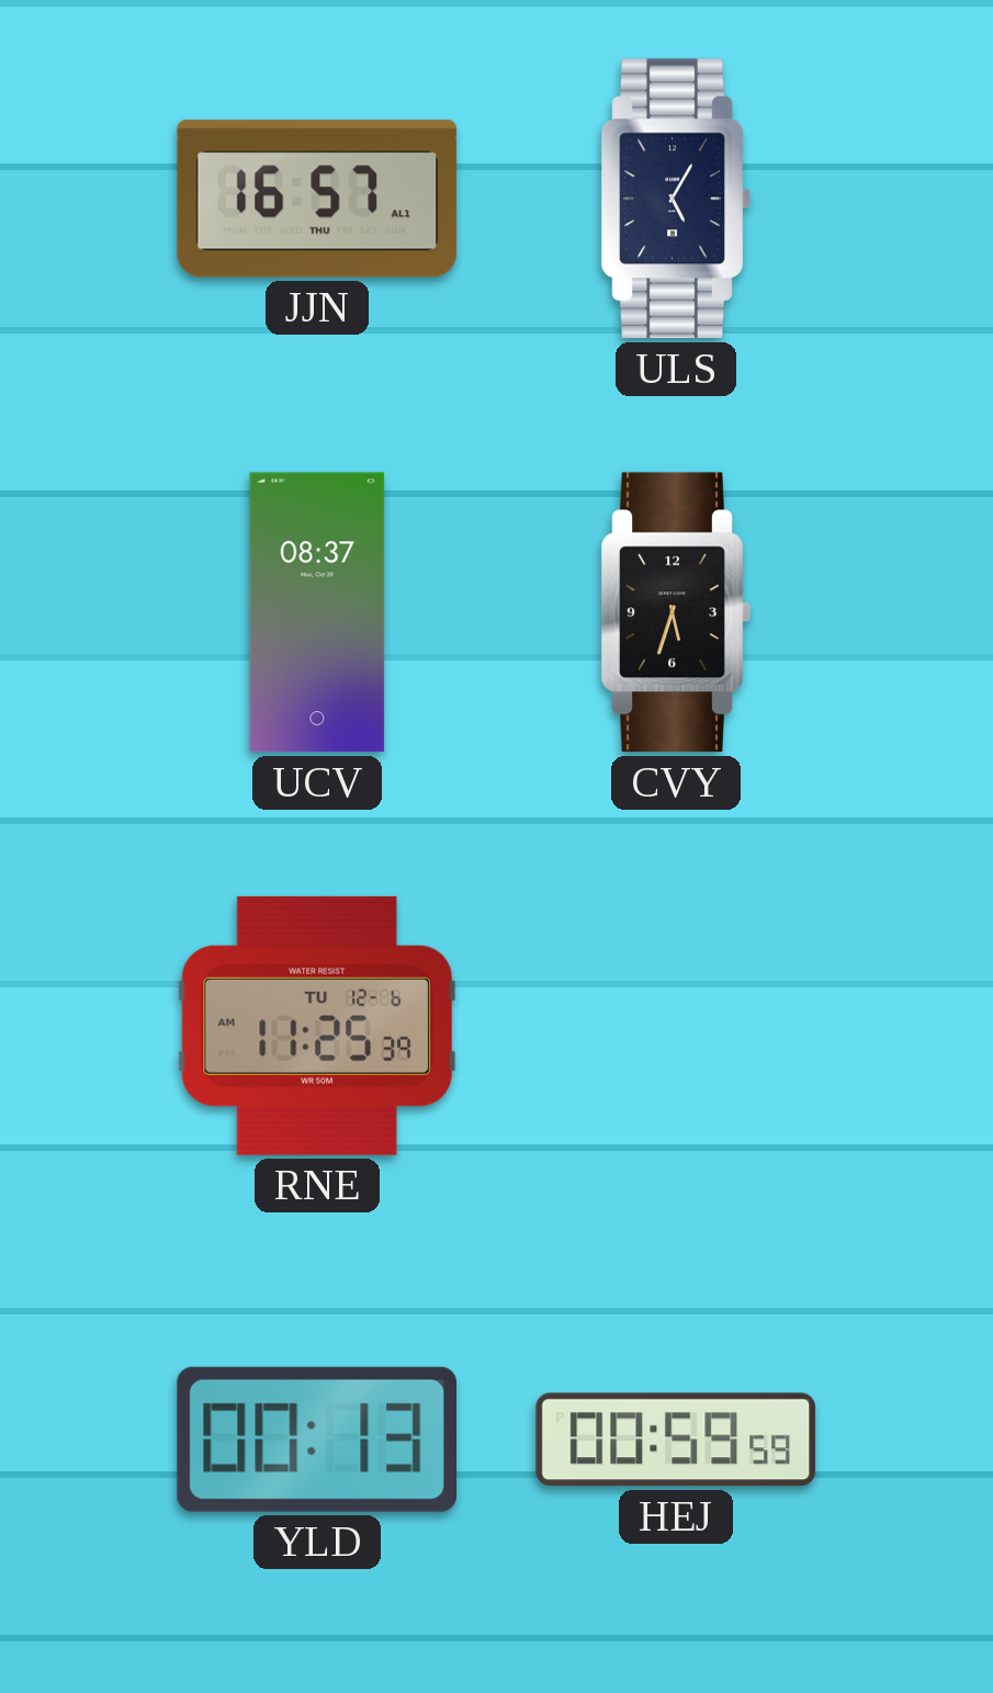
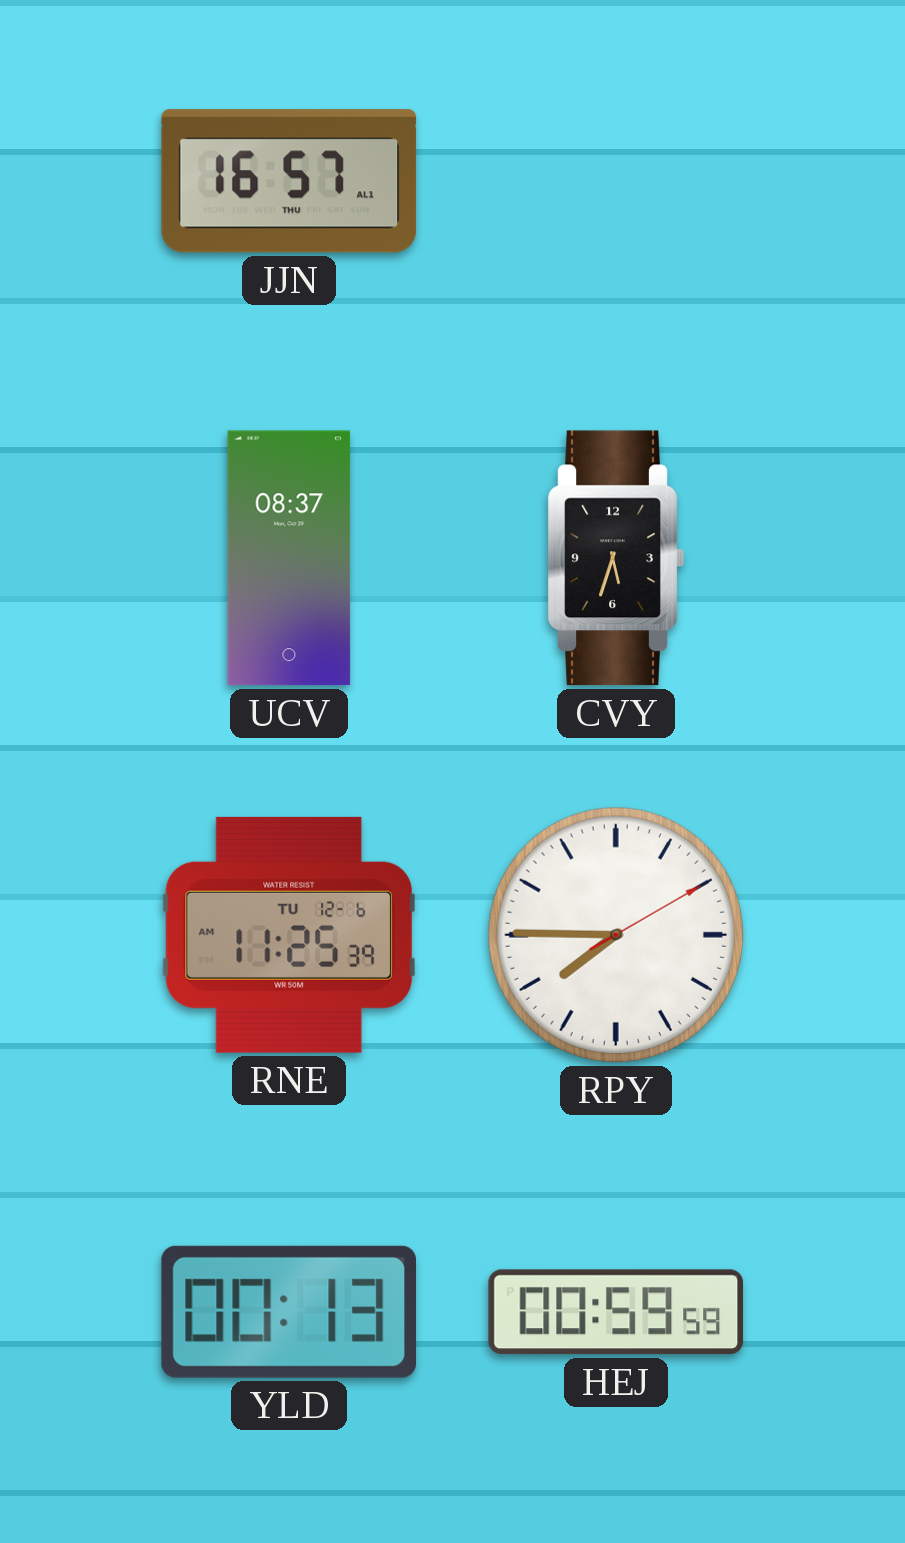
ULS: 5:05 -> none (676, 199)
RPY: none -> 7:45 (616, 935)
